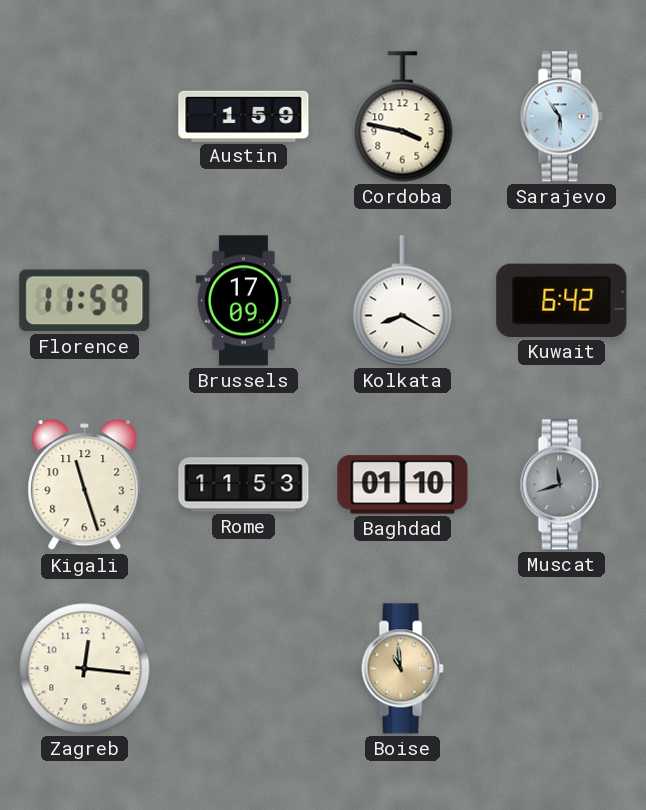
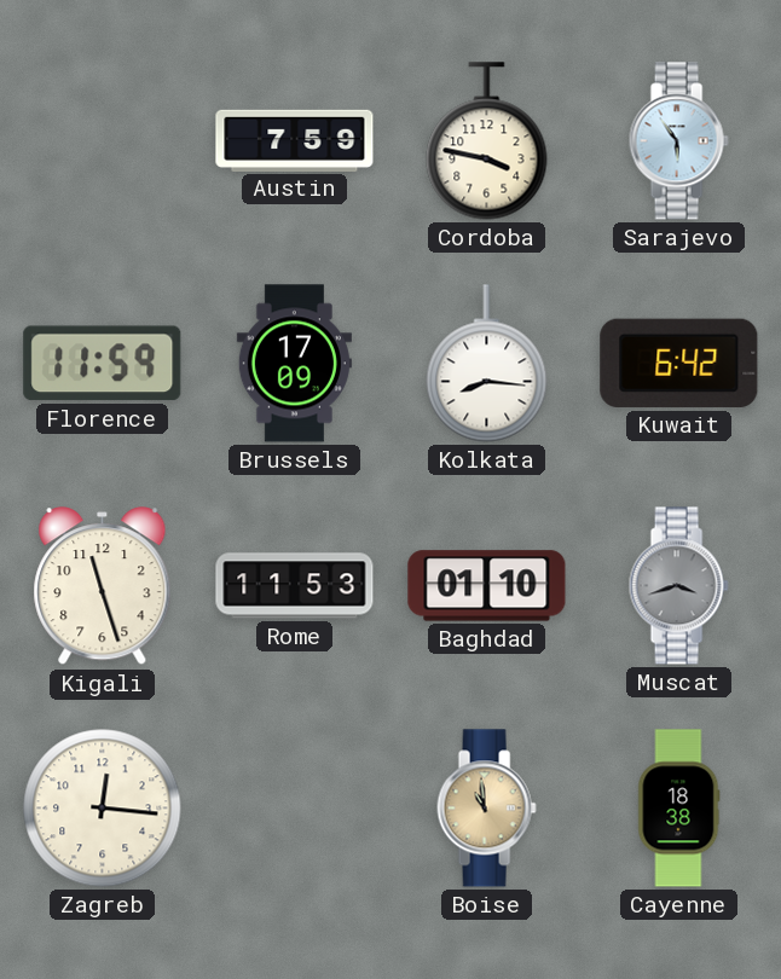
Austin: 1:59 -> 7:59 (295, 140)
Kolkata: 8:20 -> 8:16 (487, 364)
Muscat: 11:42 -> 3:42 (678, 586)
Cayenne: none -> 18:38 (679, 809)
